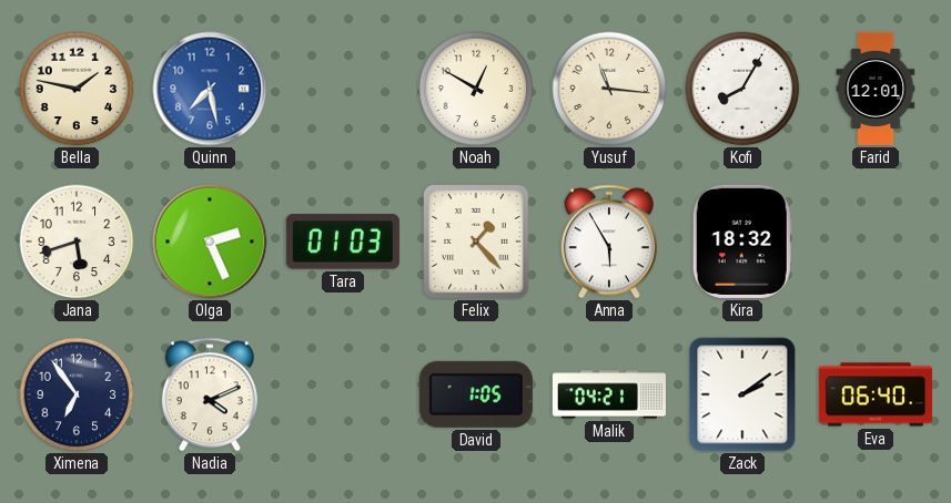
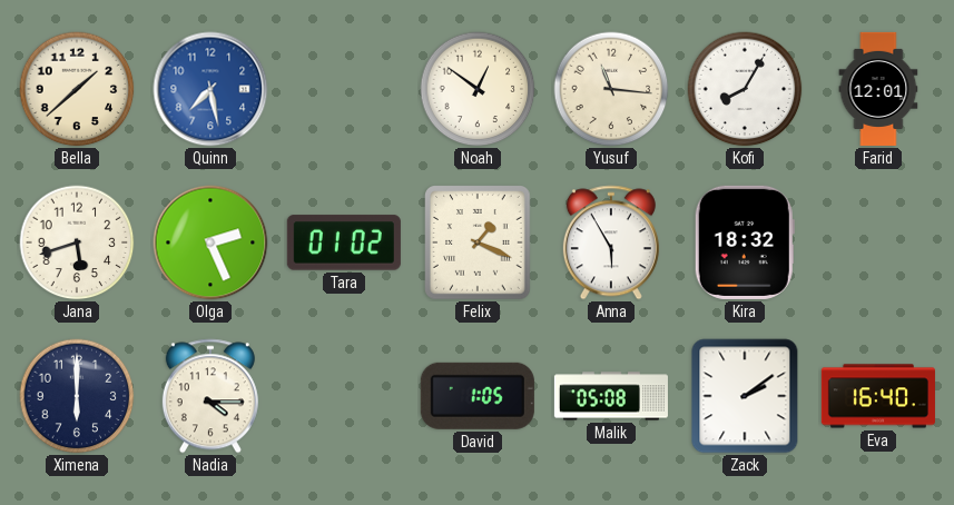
Bella: 1:47 -> 1:38 (77, 89)
Noah: 12:50 -> 12:51 (478, 89)
Tara: 01:03 -> 01:02 (344, 242)
Felix: 1:23 -> 1:19 (479, 244)
Ximena: 6:54 -> 6:00 (77, 396)
Nadia: 4:11 -> 4:15 (210, 396)
Malik: 04:21 -> 05:08 (611, 396)
Eva: 06:40 -> 16:40 (878, 396)
